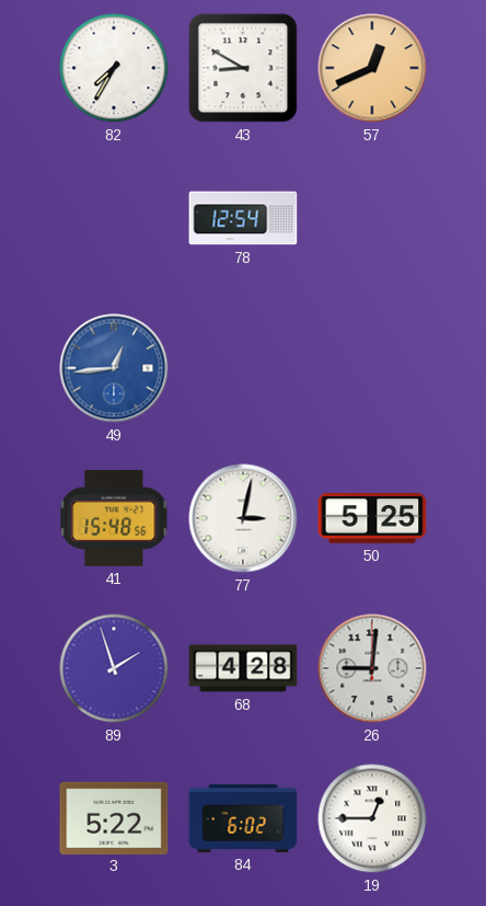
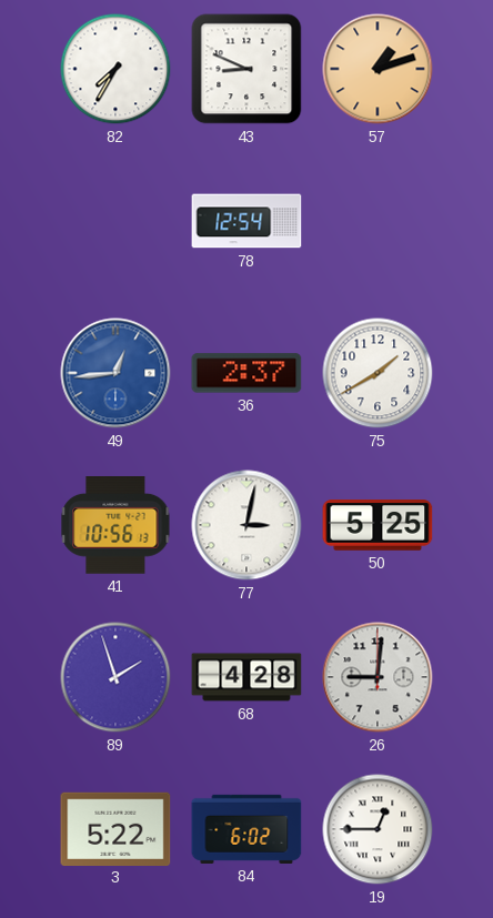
43: 8:50 -> 8:49 (247, 69)
57: 12:41 -> 1:12 (378, 69)
36: none -> 2:37 (247, 373)
75: none -> 1:40 (378, 373)
41: 15:48 -> 10:56 (115, 526)
